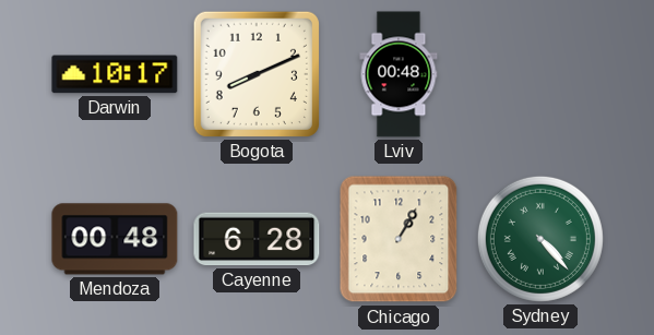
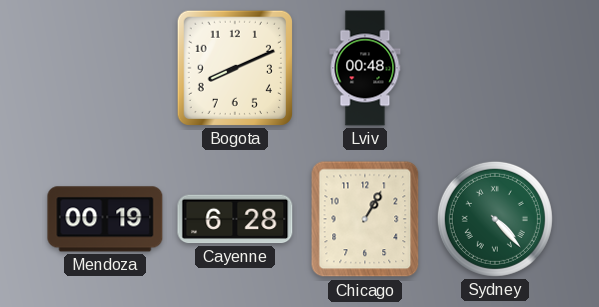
Darwin: 10:17 -> none (115, 74)
Mendoza: 00:48 -> 00:19 (105, 219)
